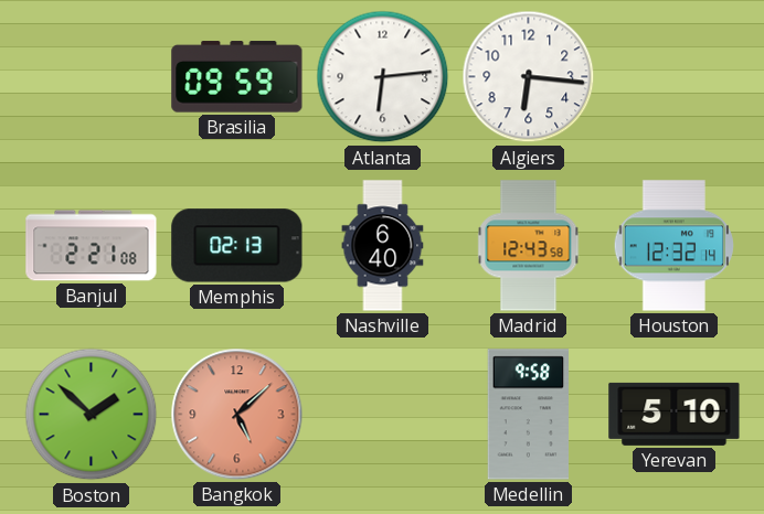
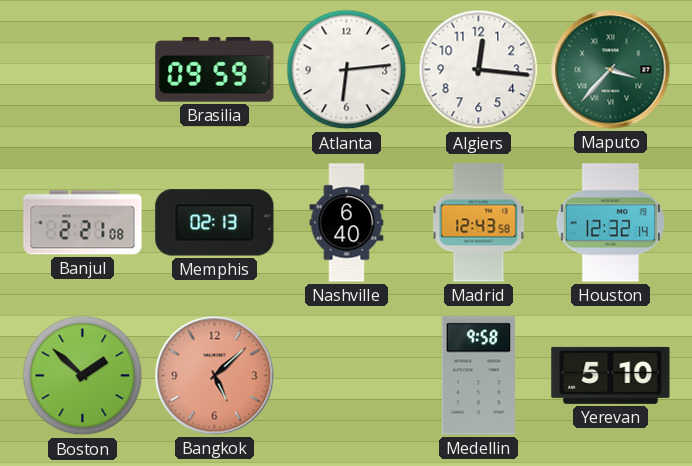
Algiers: 6:16 -> 12:16 (479, 70)
Maputo: none -> 3:37 (611, 70)
